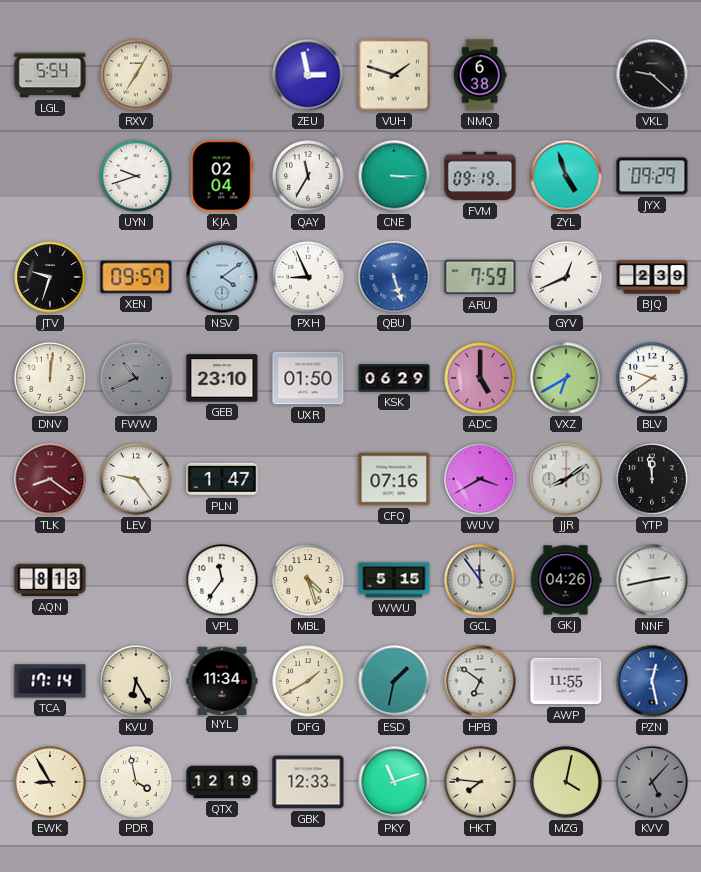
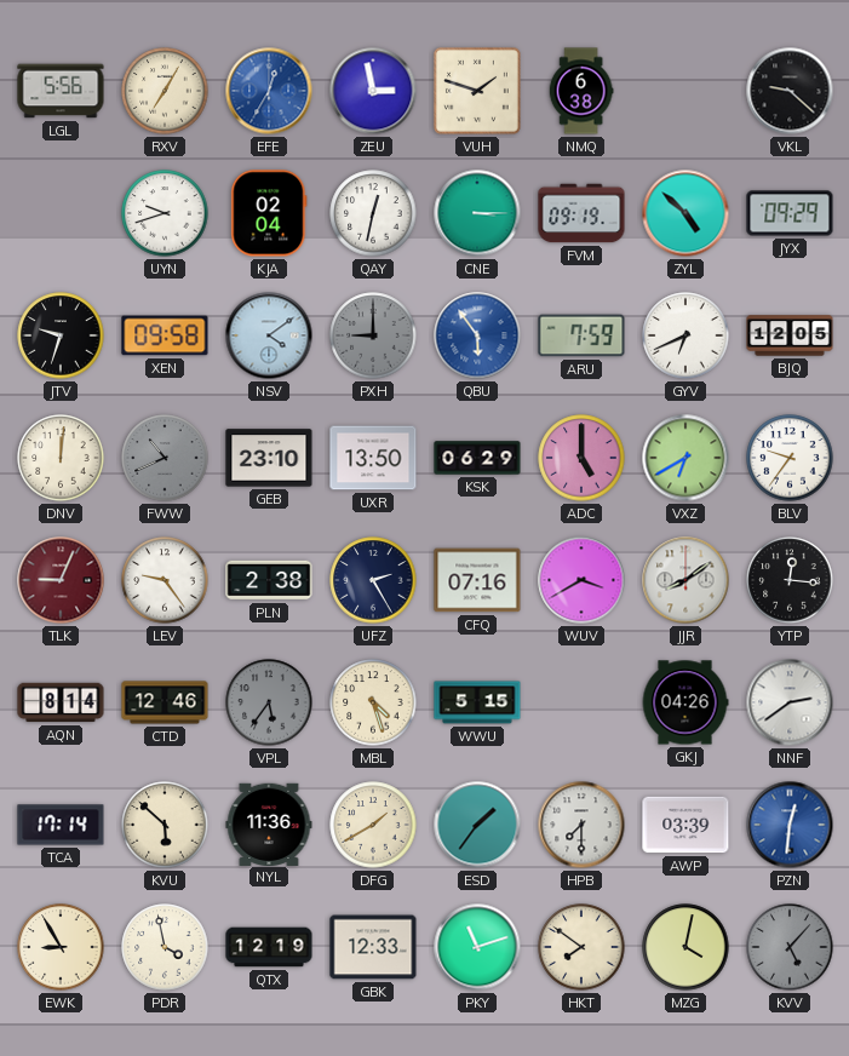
LGL: 5:54 -> 5:56 (61, 91)
EFE: none -> 12:35 (269, 91)
QAY: 11:35 -> 12:32 (373, 213)
ZYL: 4:57 -> 4:52 (685, 213)
XEN: 09:57 -> 09:58 (165, 335)
PXH: 8:56 -> 9:00 (373, 335)
PXH dial: white -> grey (373, 335)
QBU: 5:27 -> 5:54 (477, 335)
GYV: 12:41 -> 6:41 (685, 335)
BJQ: 2:39 -> 12:05 (790, 335)
UXR: 01:50 -> 13:50 (373, 458)
BLV: 9:39 -> 9:36 (790, 458)
TLK: 8:21 -> 9:04 (61, 580)
PLN: 1:47 -> 2:38 (269, 580)
UFZ: none -> 2:25 (373, 580)
YTP: 11:59 -> 12:16 (790, 580)
AQN: 8:13 -> 8:14 (61, 702)
CTD: none -> 12:46 (165, 702)
VPL: 11:36 -> 5:36 (269, 702)
VPL dial: white -> grey (269, 702)
GCL: 11:54 -> none (480, 580)
NNF: 2:43 -> 2:39 (790, 702)
KVU: 6:25 -> 5:52 (165, 825)
NYL: 11:34 -> 11:36 (269, 823)
ESD: 1:32 -> 1:36 (477, 825)
HPB: 6:51 -> 7:30 (581, 825)
AWP: 11:55 -> 03:39 (685, 825)
PZN: 12:28 -> 12:31 (790, 825)
HKT: 7:46 -> 7:51 (581, 947)
